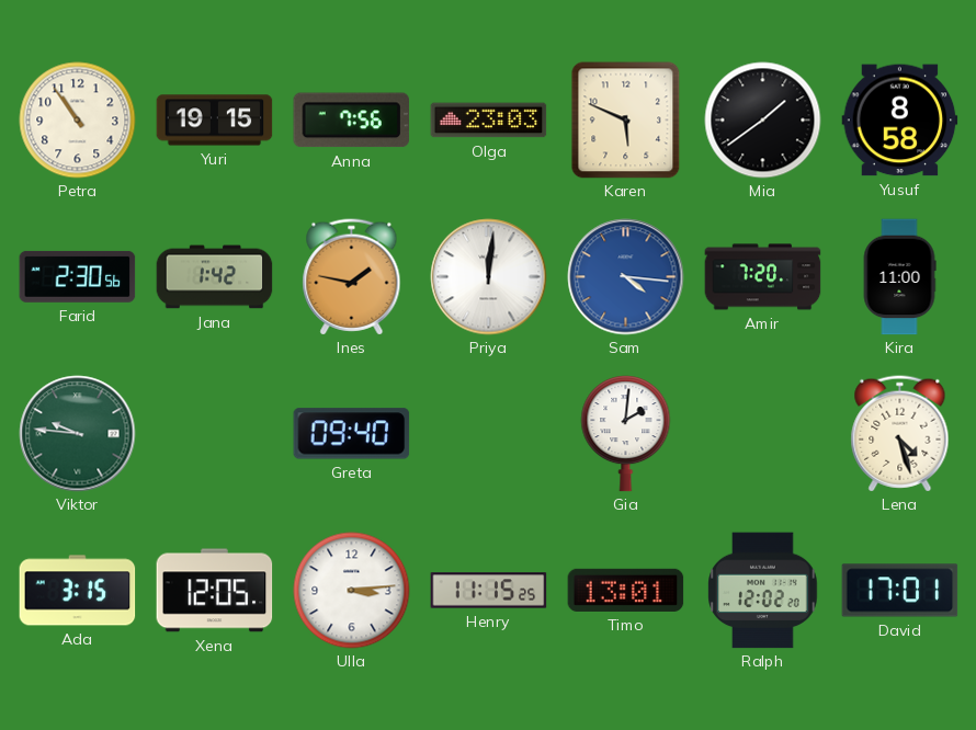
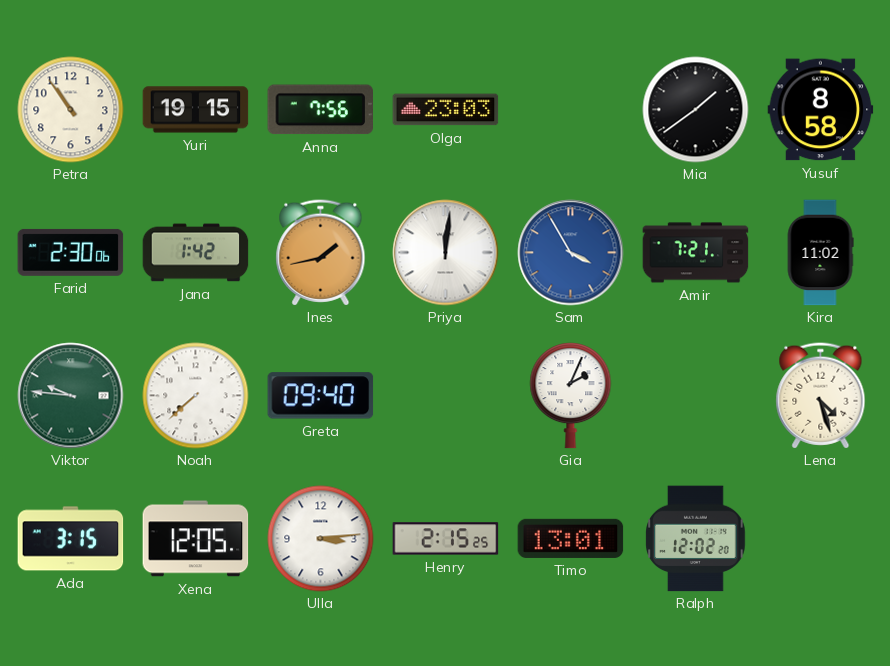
Karen: 5:49 -> none (626, 121)
Farid: 2:30:56 -> 2:30:06 (71, 252)
Ines: 1:47 -> 1:43 (321, 253)
Sam: 4:16 -> 3:55 (571, 253)
Amir: 7:20 -> 7:21 (696, 253)
Kira: 11:00 -> 11:02 (820, 253)
Noah: none -> 7:38 (196, 396)
Gia: 2:01 -> 2:04 (571, 396)
Henry: 11:15 -> 2:15 (446, 539)
David: 17:01 -> none (900, 591)
